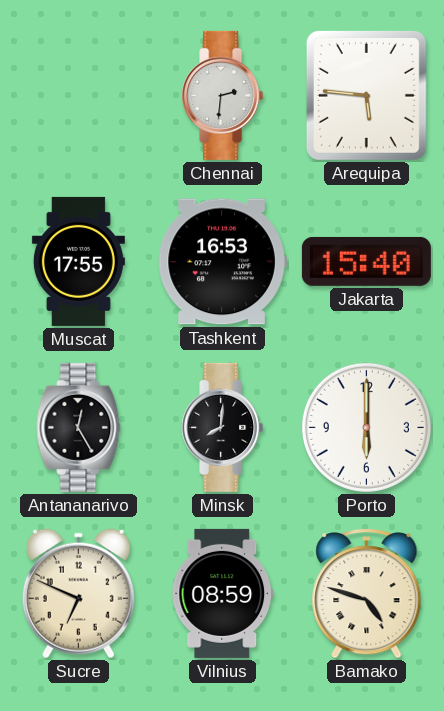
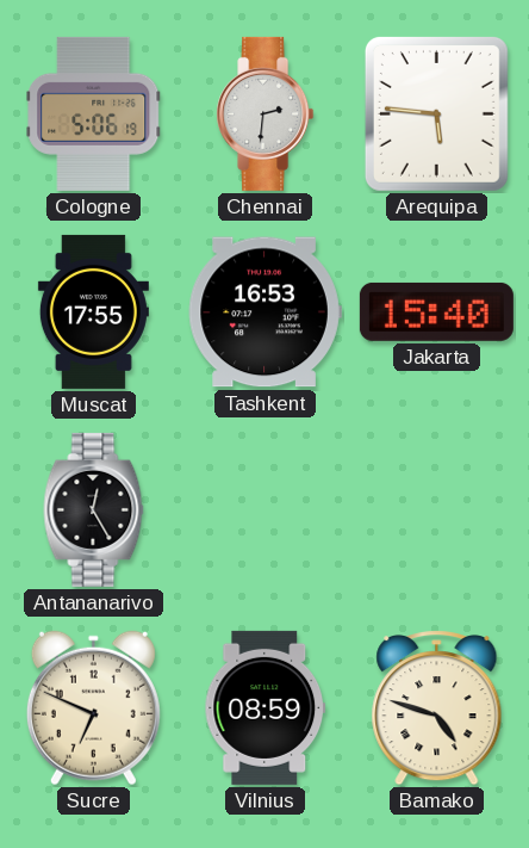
Cologne: none -> 5:06 (94, 113)
Minsk: 8:01 -> none (223, 427)
Porto: 6:00 -> none (366, 427)
